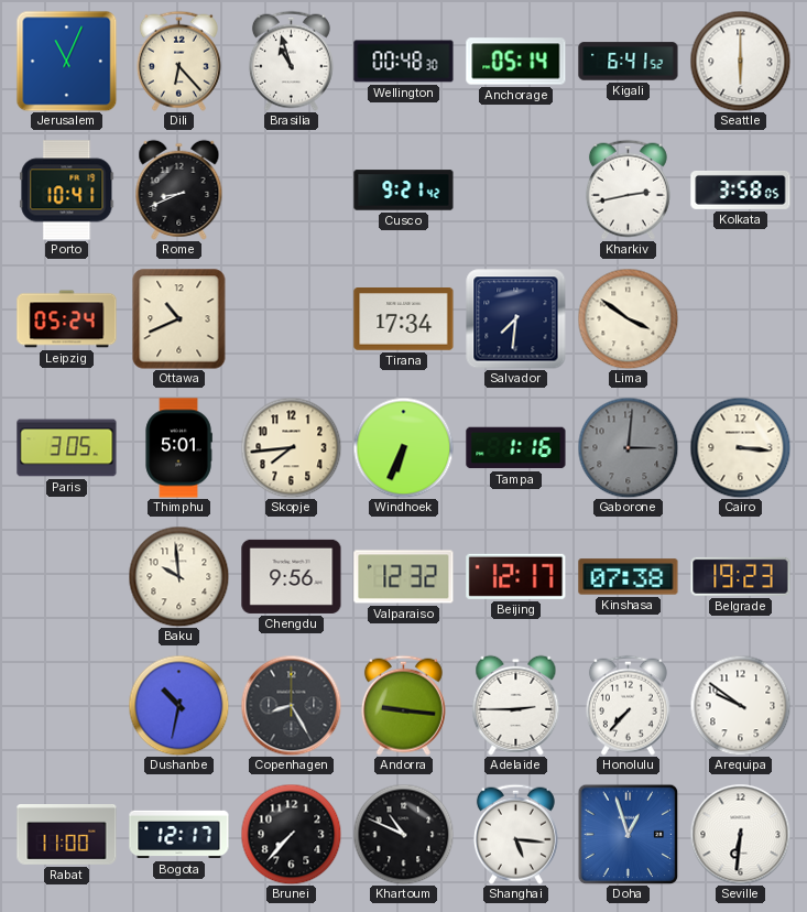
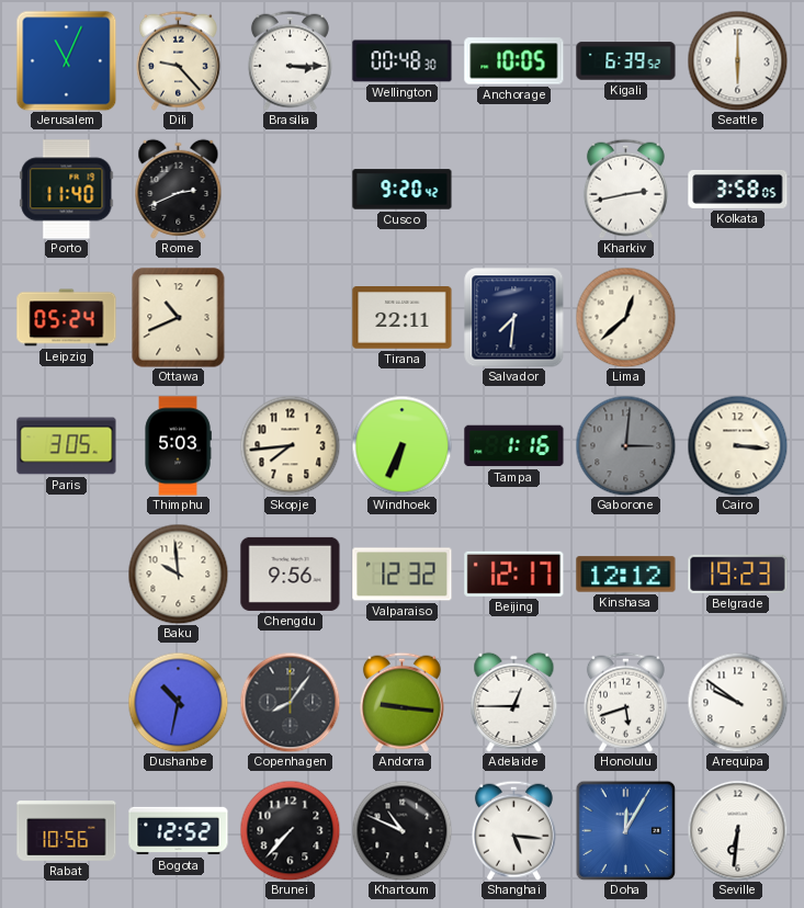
Dili: 6:23 -> 9:23 (178, 60)
Brasilia: 10:57 -> 3:15 (290, 60)
Anchorage: 05:14 -> 10:05 (514, 61)
Kigali: 6:41 -> 6:39 (626, 61)
Porto: 10:41 -> 11:40 (67, 190)
Rome: 8:41 -> 2:41 (179, 189)
Cusco: 9:21 -> 9:20 (403, 190)
Tirana: 17:34 -> 22:11 (403, 318)
Lima: 3:51 -> 12:38 (625, 317)
Thimphu: 5:01 -> 5:03 (178, 446)
Kinshasa: 07:38 -> 12:12 (626, 575)
Copenhagen: 8:25 -> 8:06 (290, 702)
Adelaide: 2:45 -> 12:45 (514, 702)
Honolulu: 7:37 -> 5:42 (625, 702)
Rabat: 11:00 -> 10:56 (67, 831)
Bogota: 12:17 -> 12:52 (179, 831)
Doha: 12:57 -> 12:05 (625, 830)
